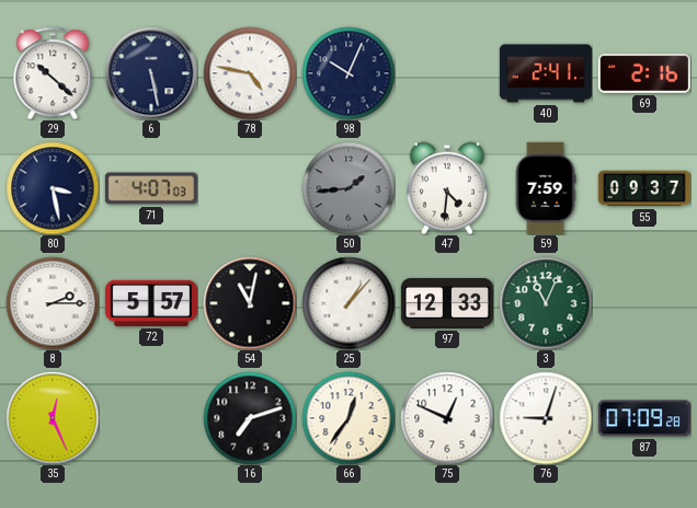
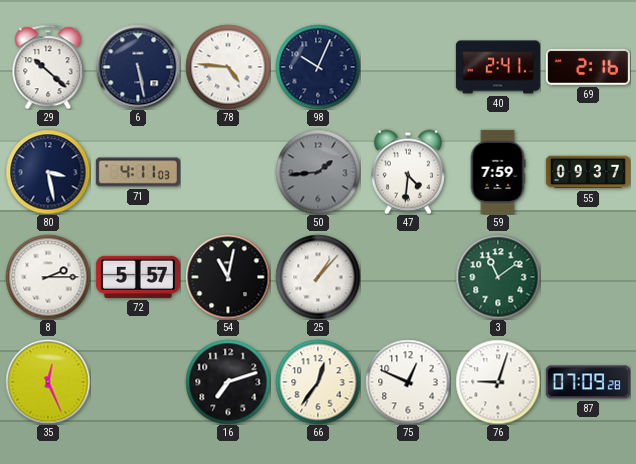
78: 4:47 -> 4:46 (228, 67)
71: 4:07 -> 4:11 (138, 172)
97: 12:33 -> none (447, 303)
3: 11:04 -> 11:09 (498, 277)
